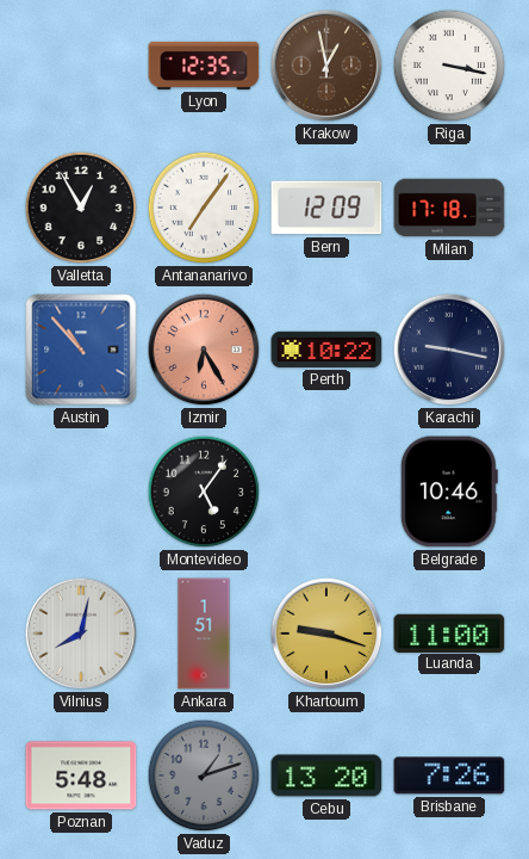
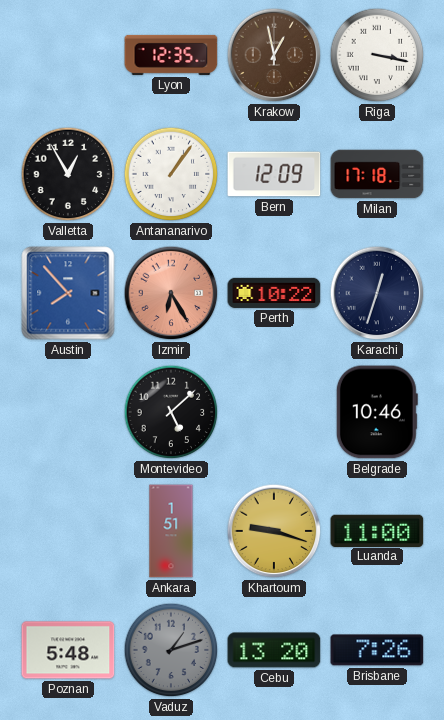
Antananarivo: 7:06 -> 1:06 (171, 174)
Austin: 10:53 -> 7:53 (68, 293)
Karachi: 9:17 -> 12:33 (377, 293)
Montevideo: 5:06 -> 5:08 (171, 412)
Vilnius: 8:02 -> none (81, 634)
